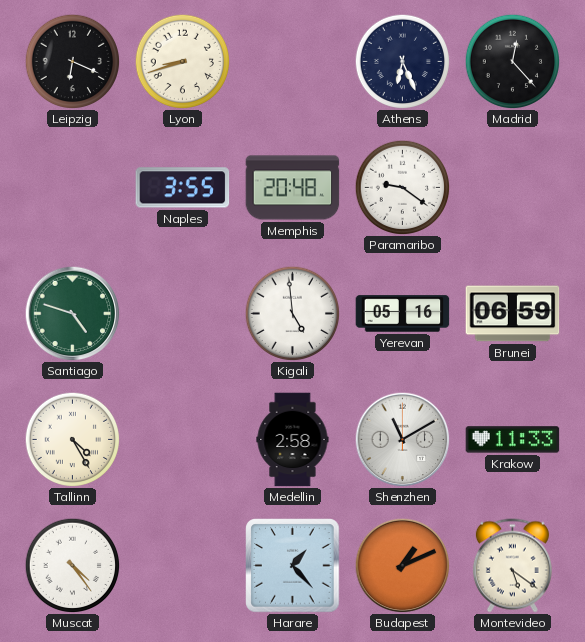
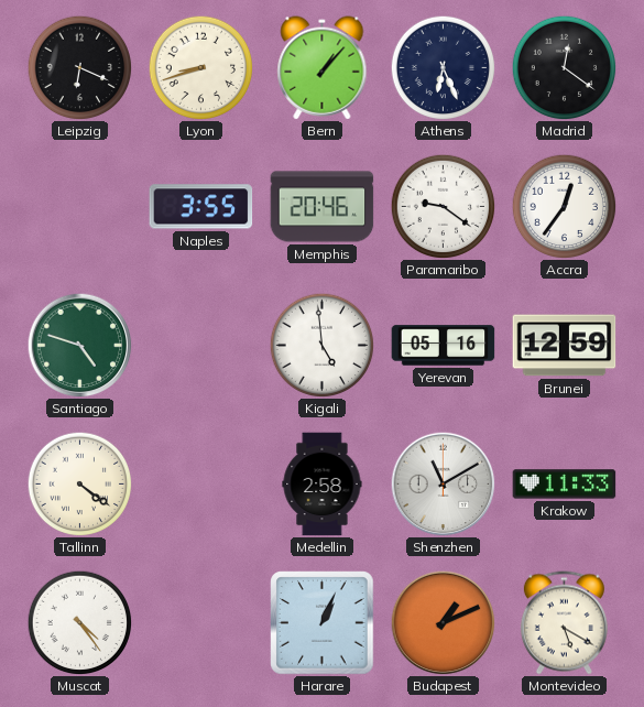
Bern: none -> 1:07 (323, 68)
Madrid: 12:23 -> 12:21 (564, 67)
Memphis: 20:48 -> 20:46 (323, 207)
Accra: none -> 12:36 (564, 206)
Brunei: 06:59 -> 12:59 (565, 346)
Tallinn: 4:25 -> 4:21 (79, 483)
Harare: 1:23 -> 1:04 (323, 623)
Montevideo: 5:21 -> 5:20 (564, 623)
